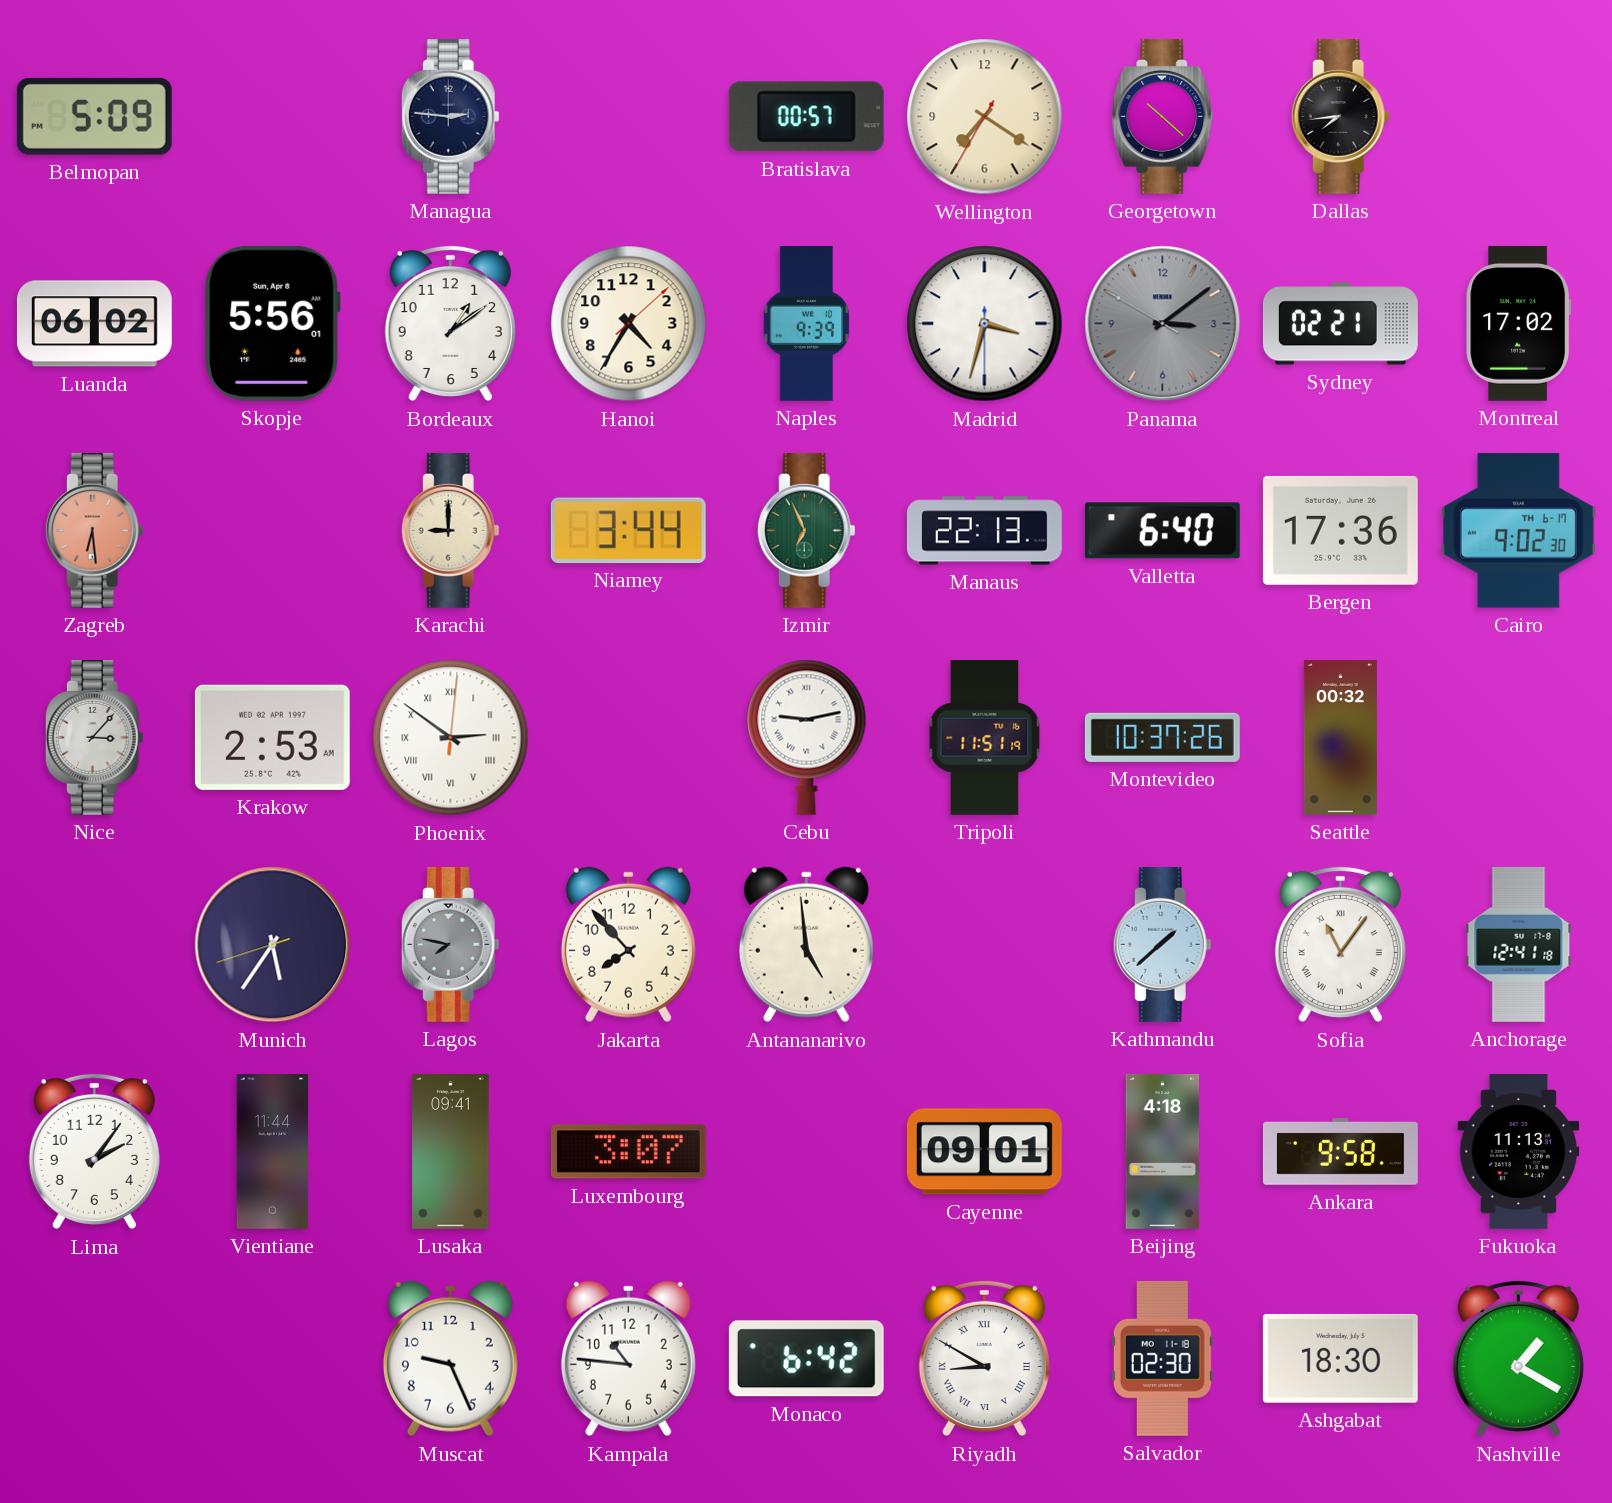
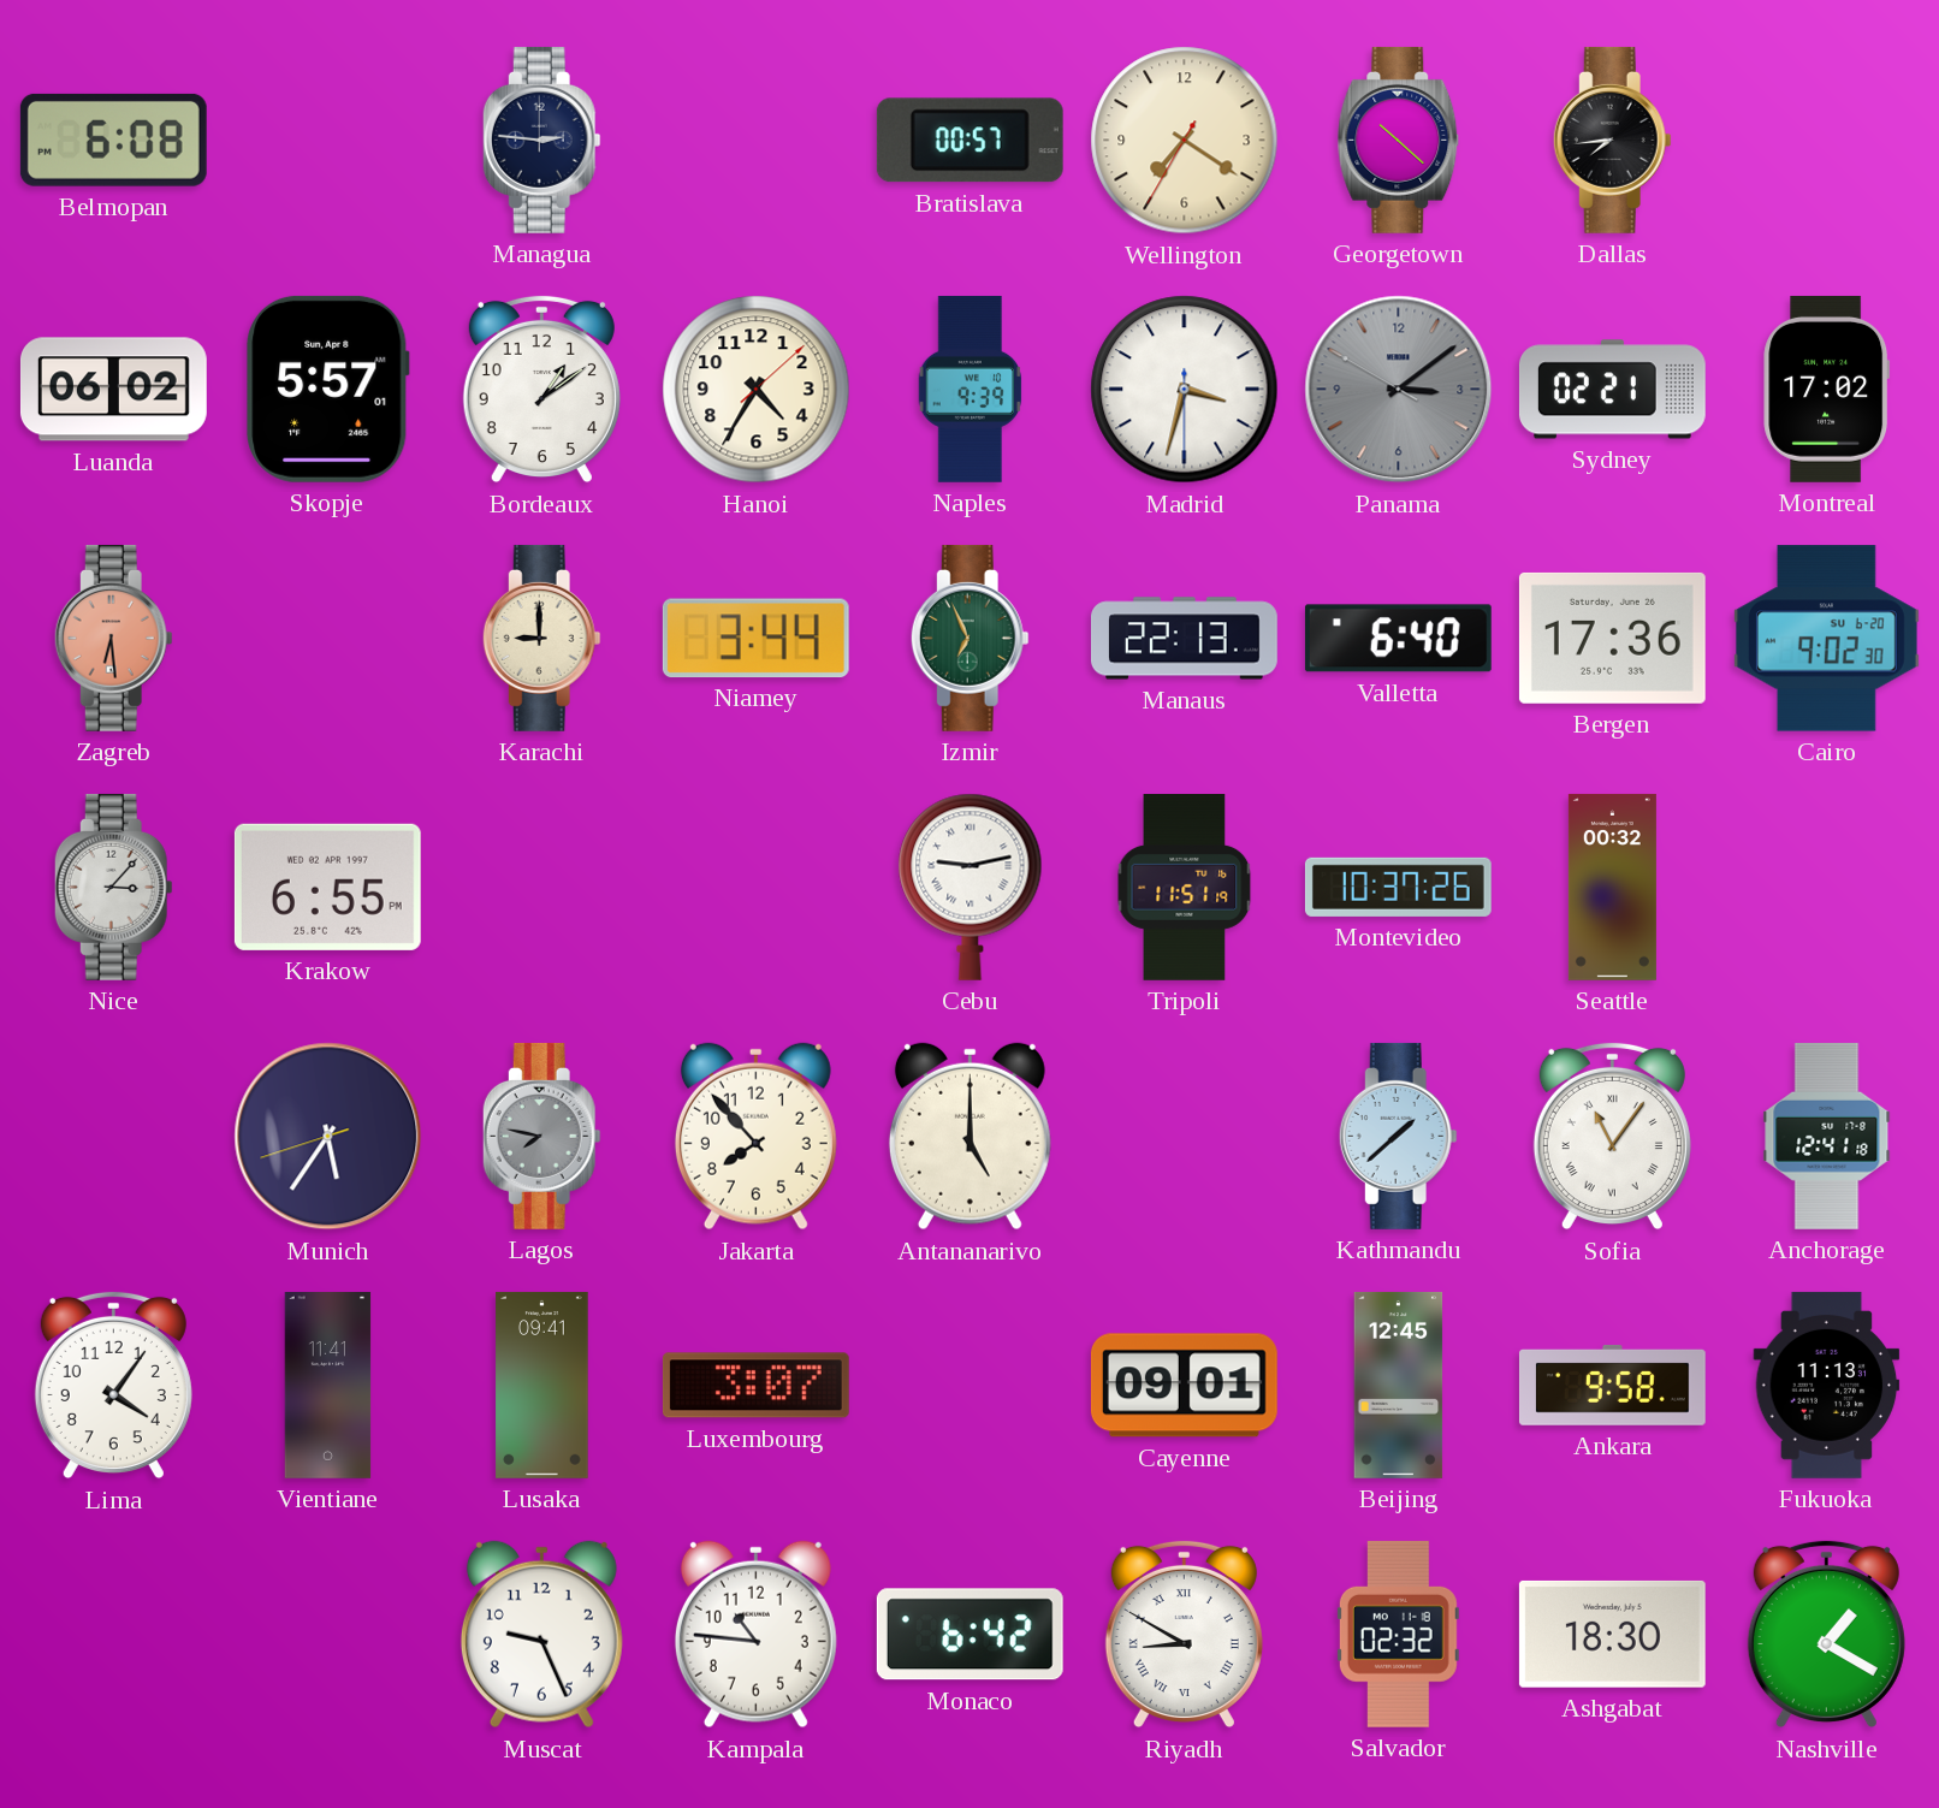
Belmopan: 5:09 -> 6:08 (113, 140)
Skopje: 5:56 -> 5:57 (328, 389)
Cairo date: TH 6-17 -> SU 6-20 (1826, 639)
Krakow: 2:53 -> 6:55 (327, 887)
Phoenix: 2:51 -> none (451, 738)
Antananarivo: 4:59 -> 5:00 (970, 1137)
Lima: 2:06 -> 4:06 (113, 1386)
Vientiane: 11:44 -> 11:41 (328, 1386)
Beijing: 4:18 -> 12:45 (1399, 1386)
Salvador: 02:30 -> 02:32 (1398, 1634)
